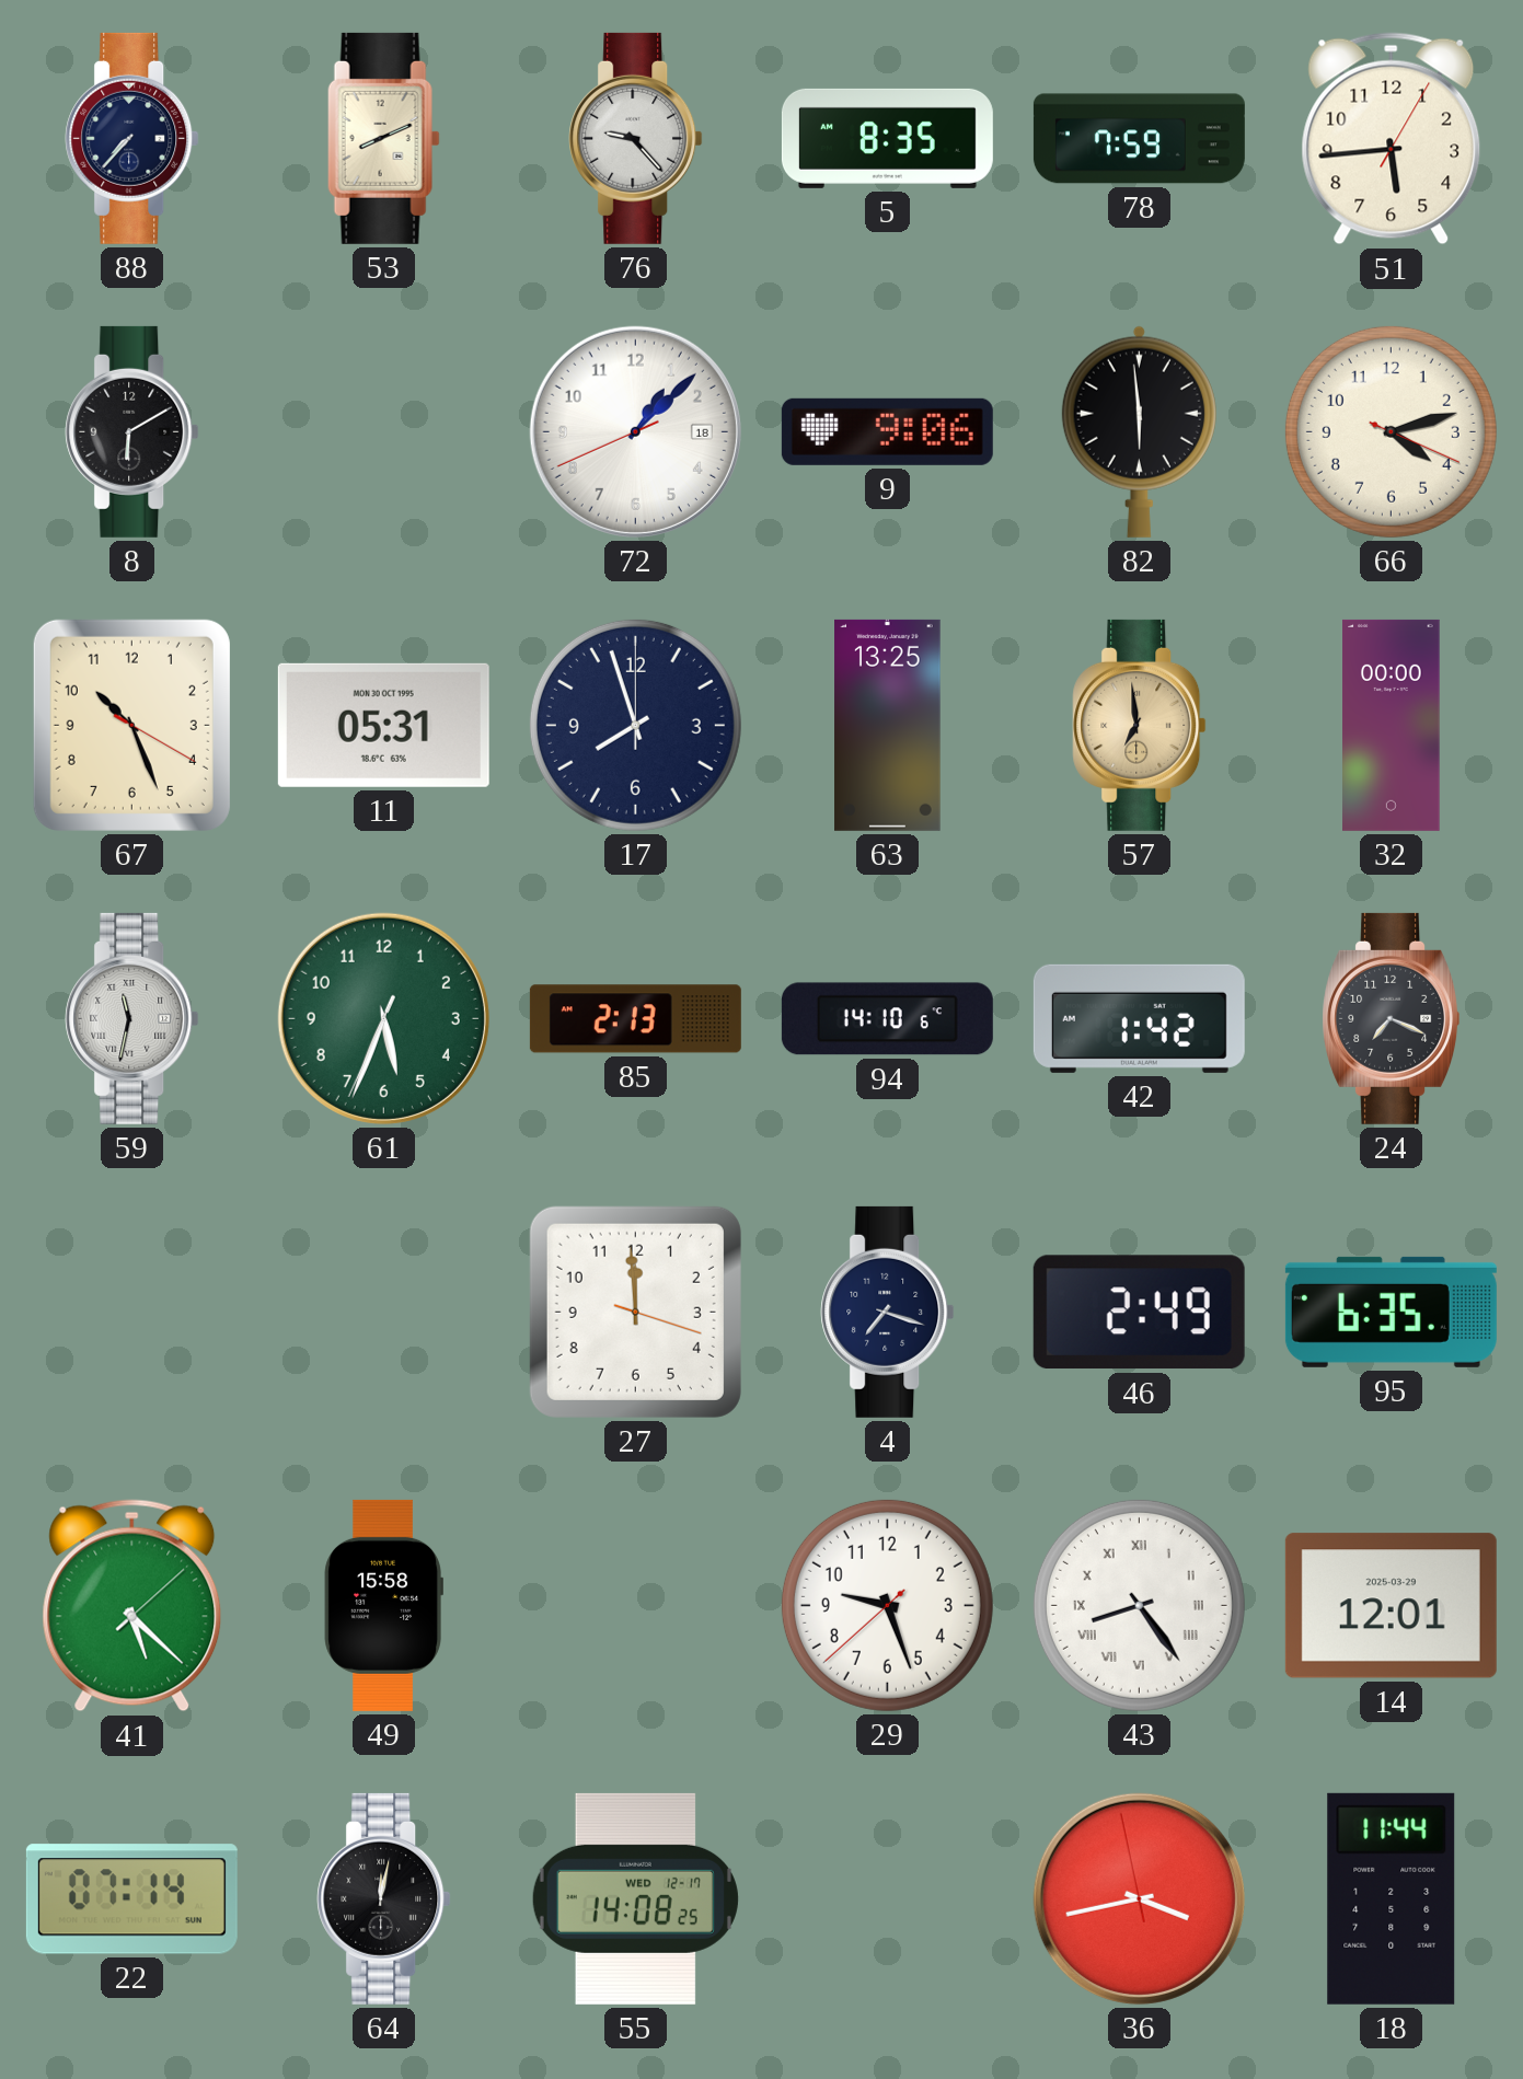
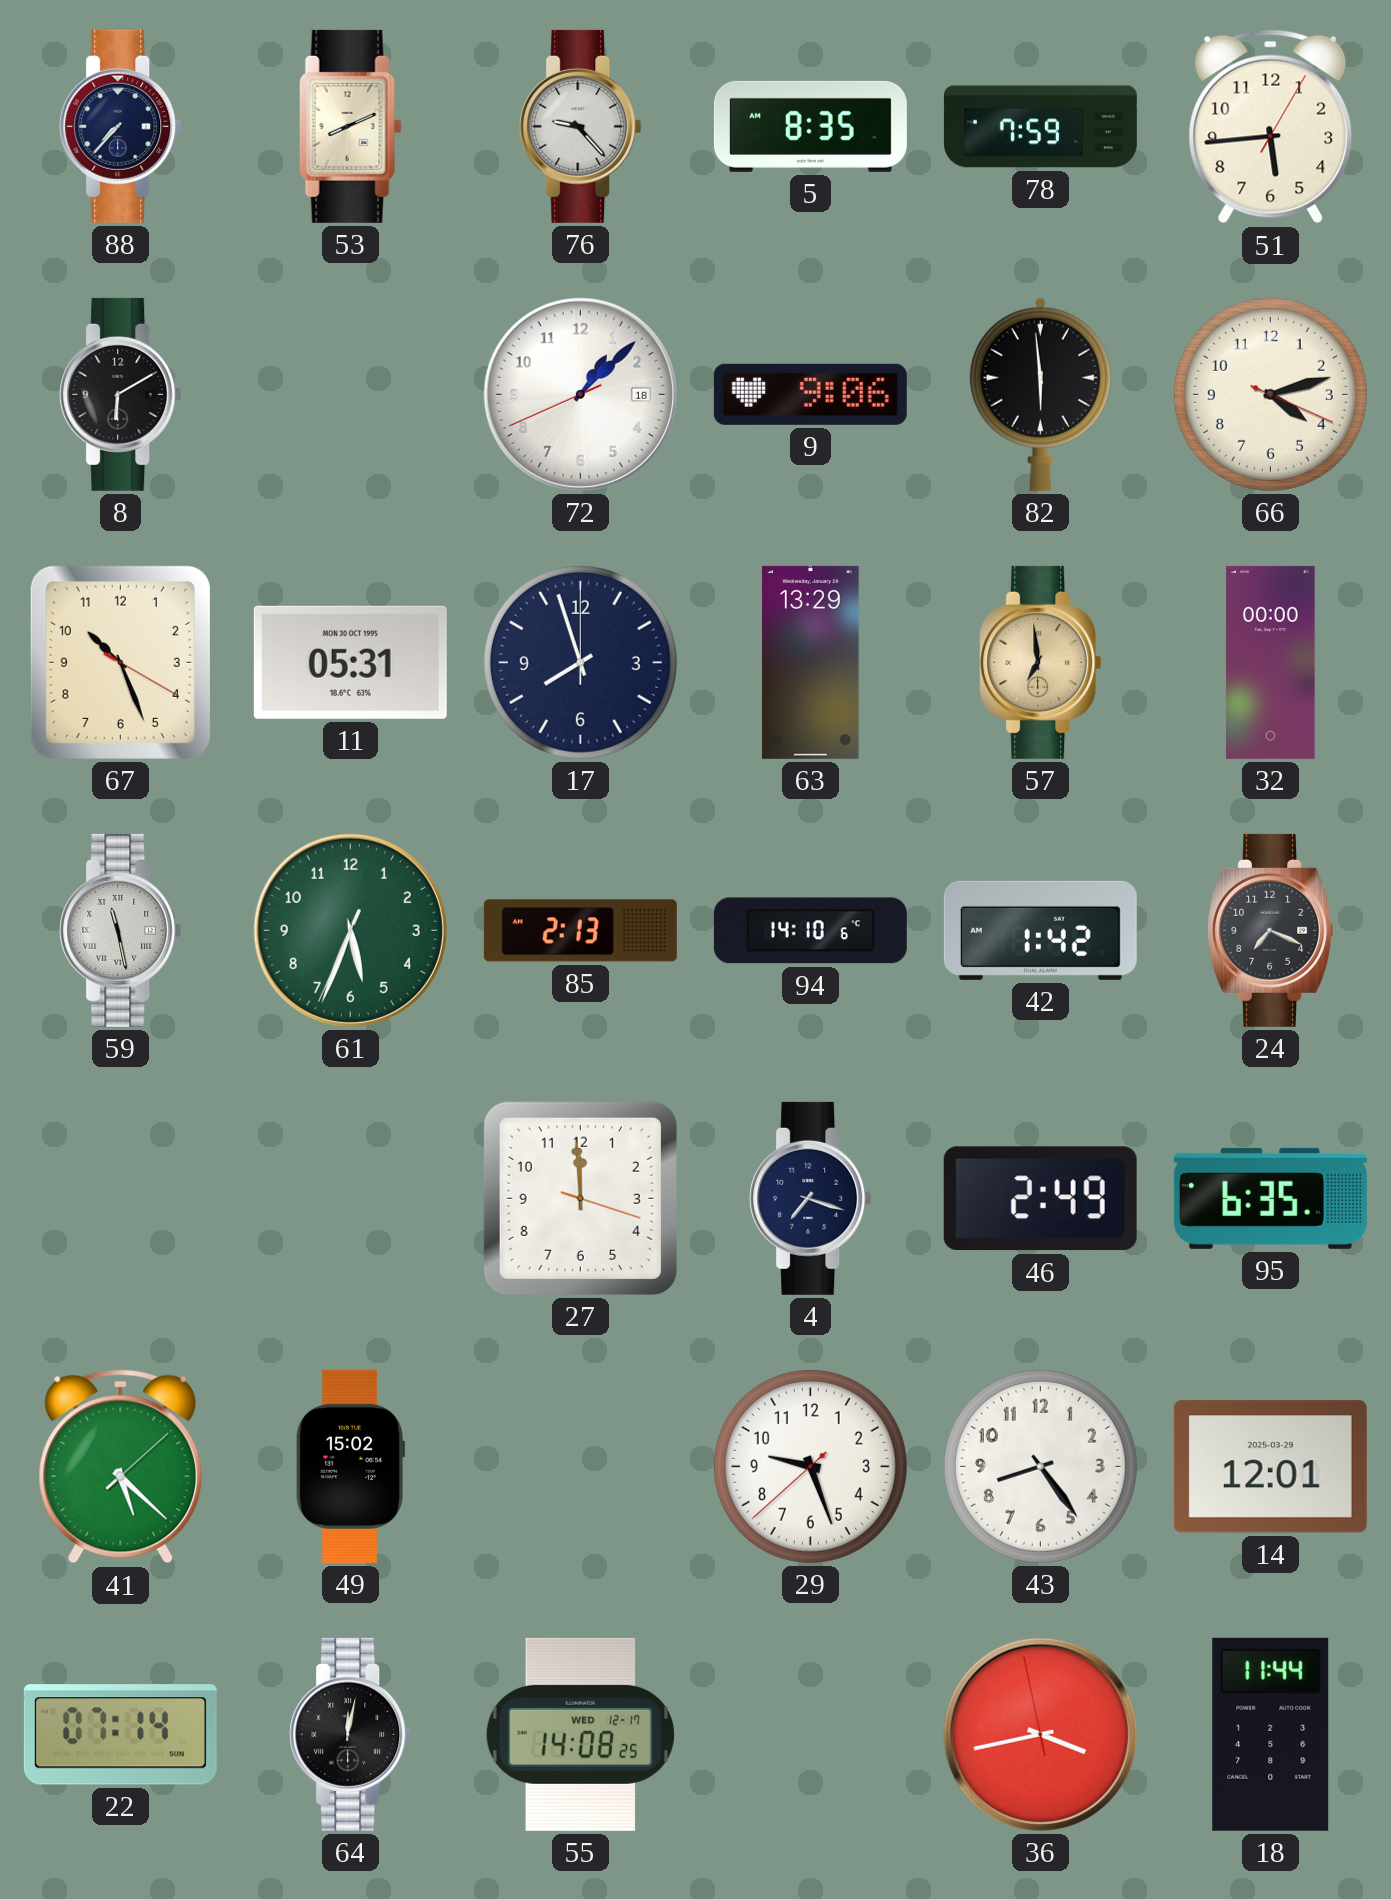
63: 13:25 -> 13:29 (811, 662)
59: 11:32 -> 11:28 (121, 930)
49: 15:58 -> 15:02 (350, 1466)
43 numerals: Roman -> Arabic (1040, 1466)
